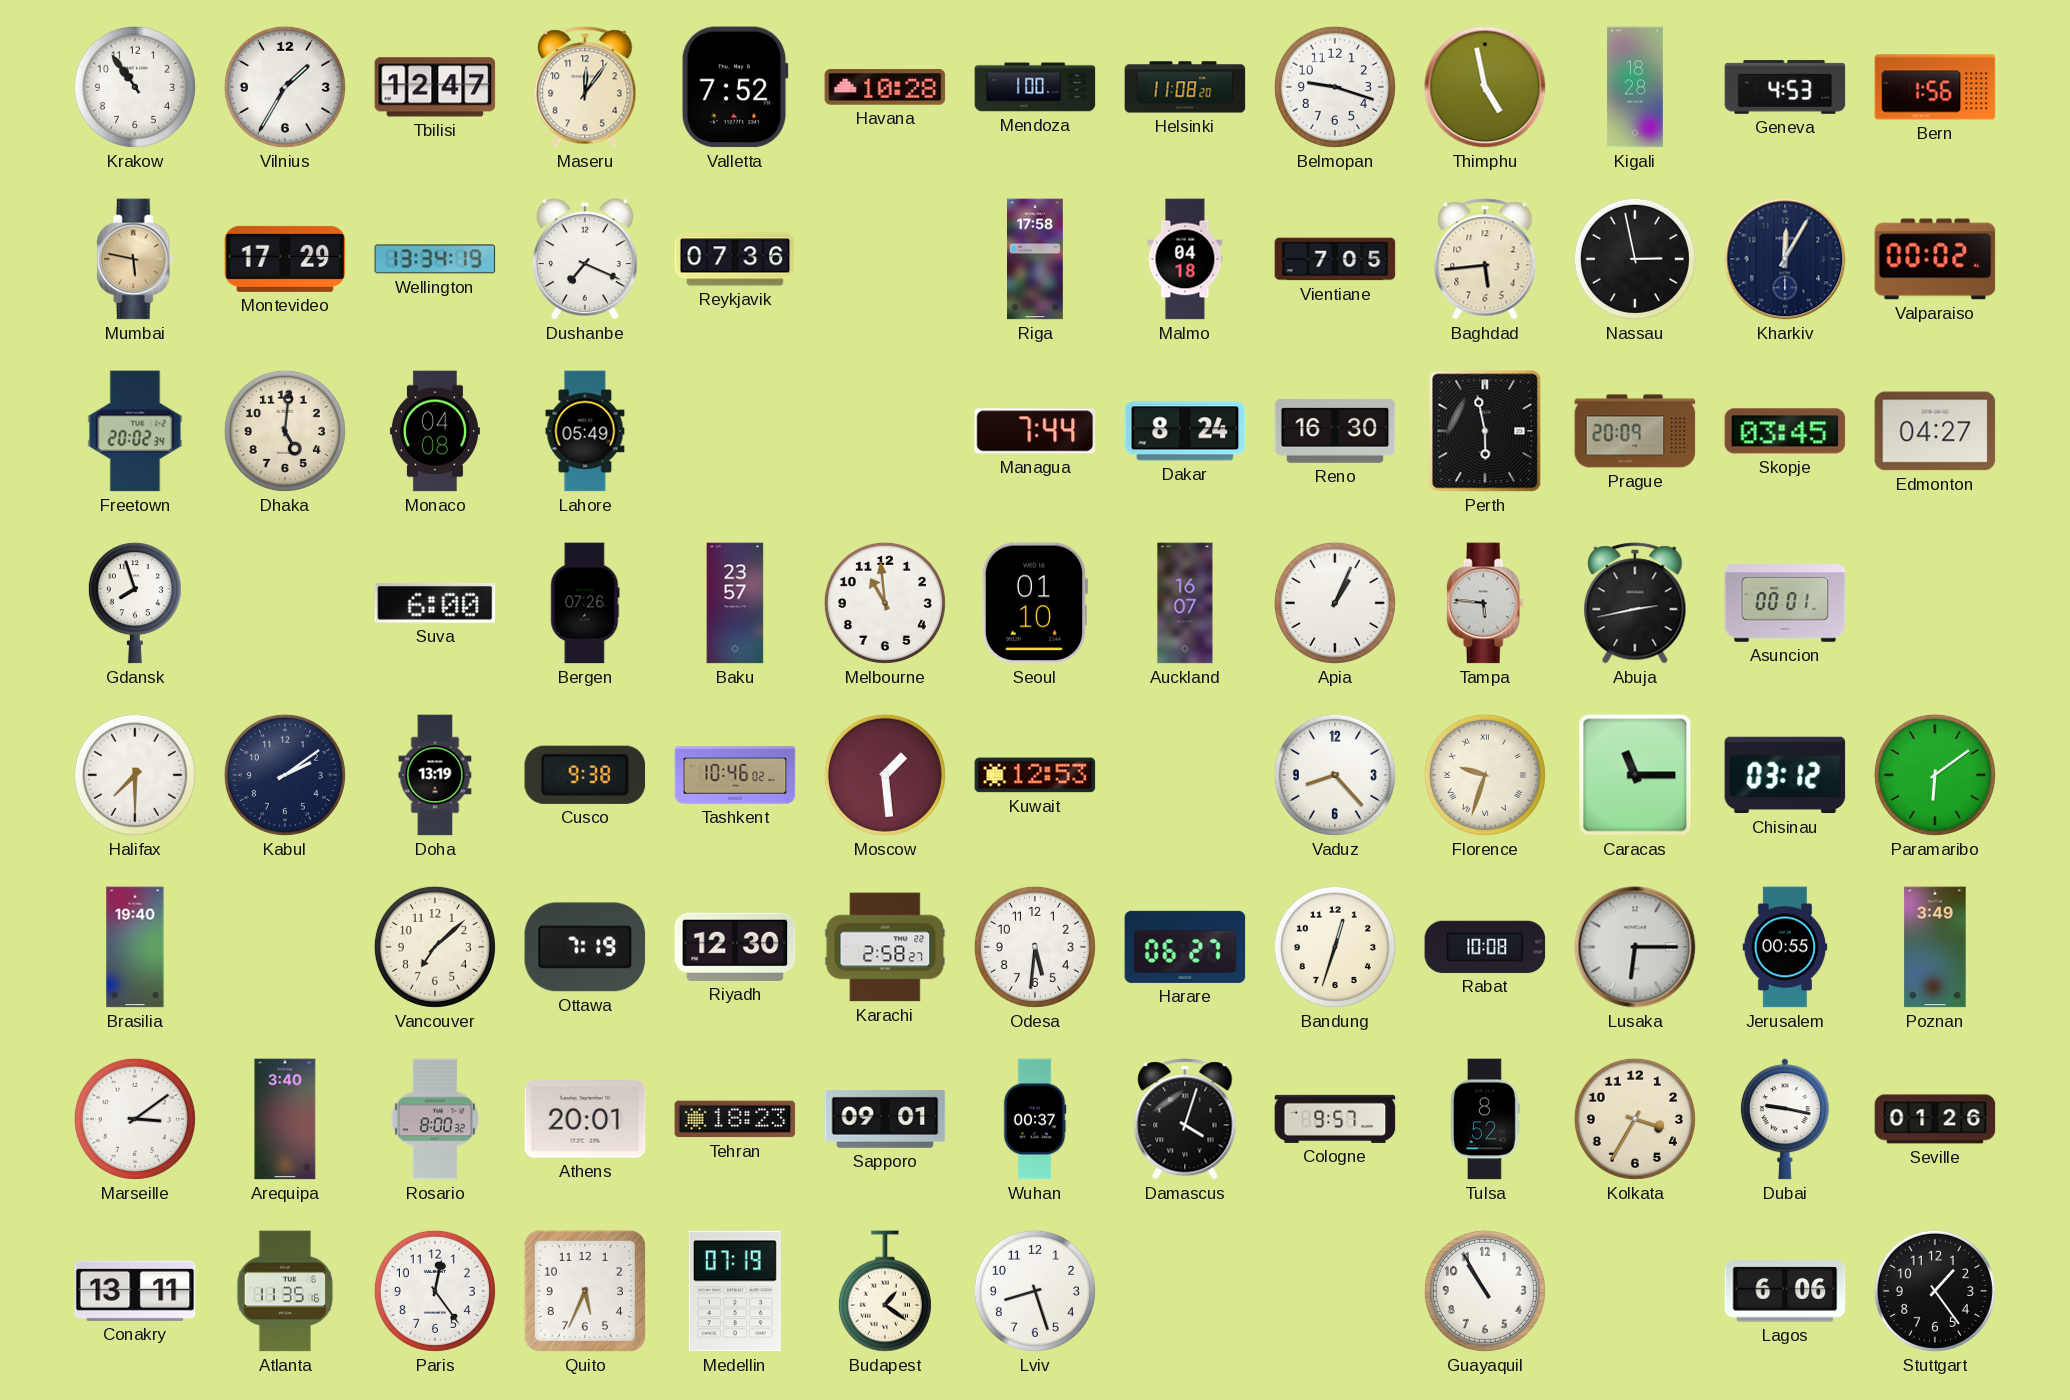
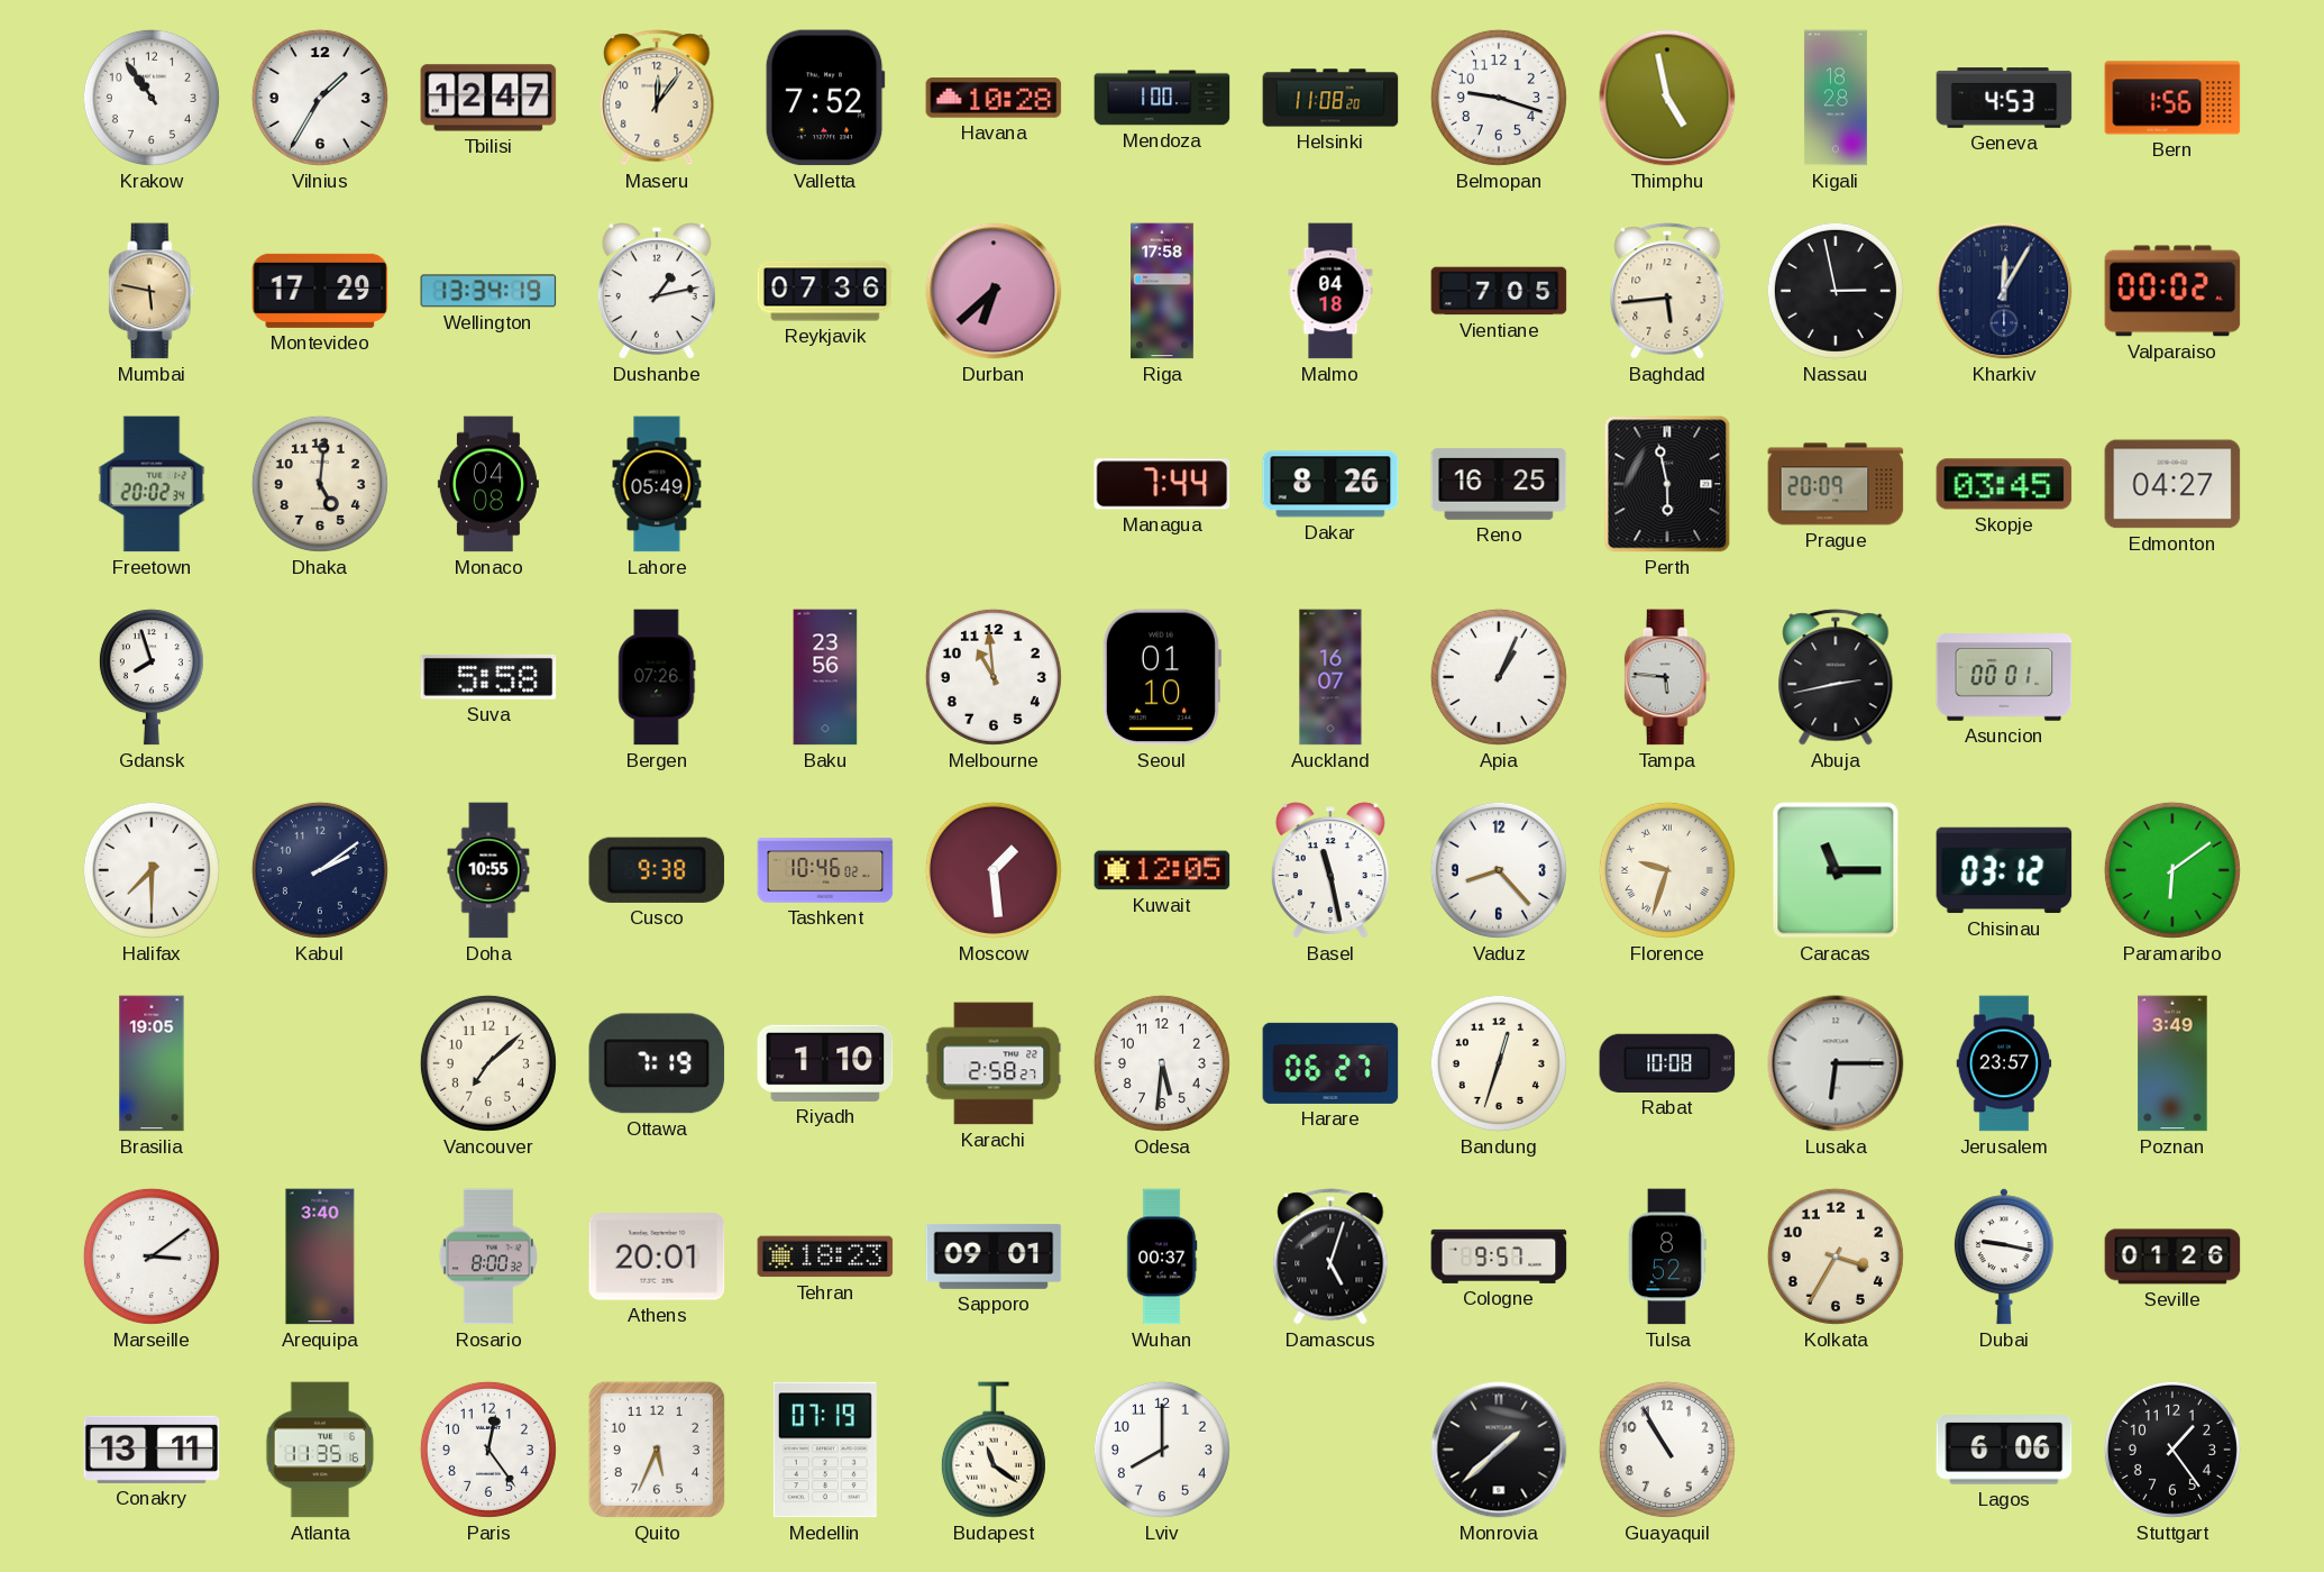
Dushanbe: 7:19 -> 1:13 (657, 291)
Durban: none -> 6:38 (994, 291)
Dakar: 8:24 -> 8:26 (1330, 484)
Reno: 16:30 -> 16:25 (1499, 484)
Suva: 6:00 -> 5:58 (488, 677)
Baku: 23:57 -> 23:56 (825, 677)
Doha: 13:19 -> 10:55 (488, 870)
Kuwait: 12:53 -> 12:05 (1162, 870)
Basel: none -> 11:28 (1330, 870)
Brasilia: 19:40 -> 19:05 (152, 1063)
Riyadh: 12:30 -> 1:10 (825, 1063)
Jerusalem: 00:55 -> 23:57 (2004, 1063)
Damascus: 4:03 -> 5:03 (1330, 1256)
Budapest: 1:21 -> 11:21 (994, 1450)
Lviv: 8:27 -> 8:00 (1162, 1450)
Monrovia: none -> 1:38 (1499, 1450)
